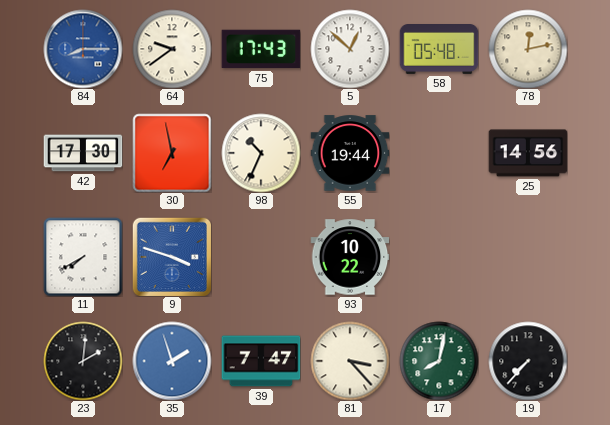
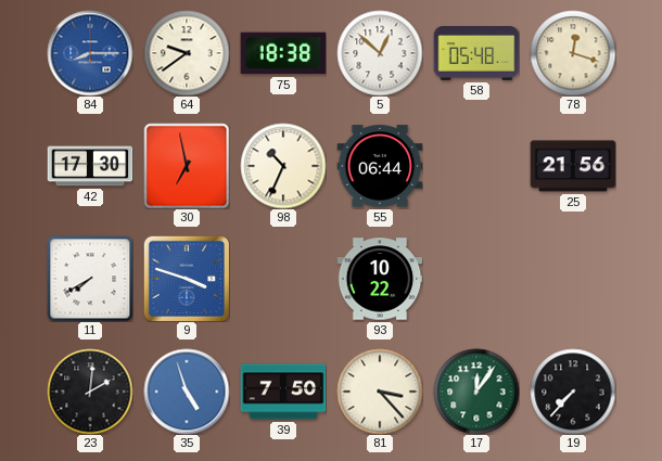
75: 17:43 -> 18:38 (283, 53)
78: 12:13 -> 12:18 (573, 53)
55: 19:44 -> 06:44 (380, 166)
25: 14:56 -> 21:56 (573, 166)
35: 1:57 -> 4:57 (187, 392)
39: 7:47 -> 7:50 (283, 392)
17: 8:02 -> 12:06 (476, 392)
